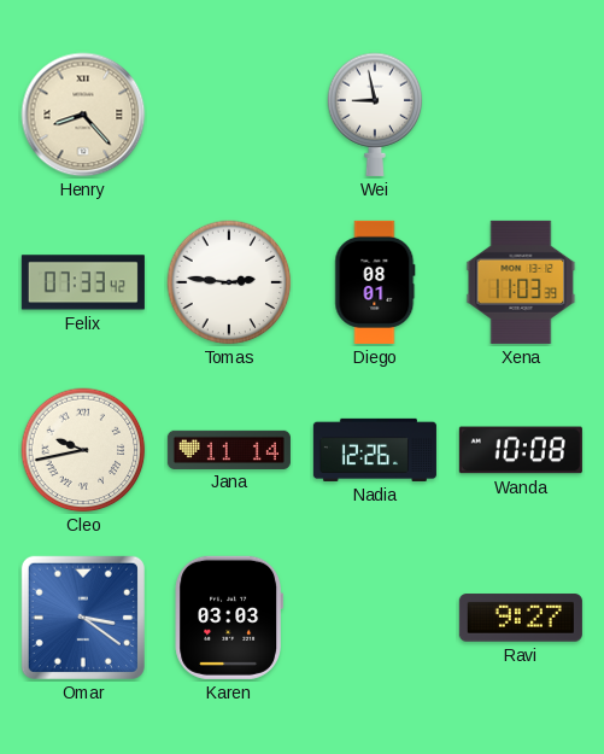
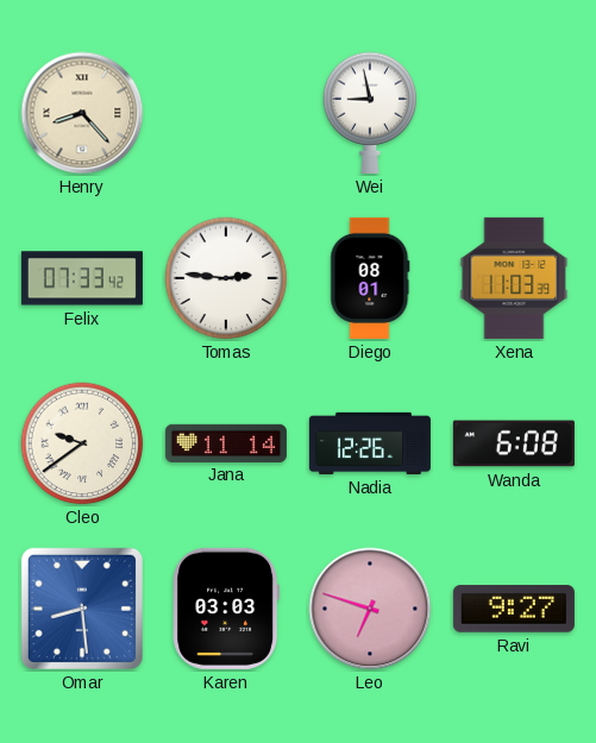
Cleo: 9:43 -> 9:39 (82, 443)
Wanda: 10:08 -> 6:08 (514, 443)
Omar: 3:21 -> 8:29 (82, 609)
Leo: none -> 6:48 (370, 609)
